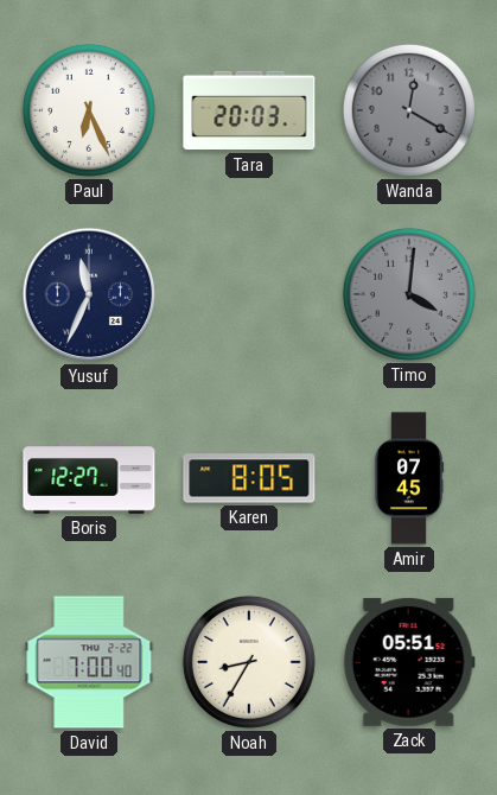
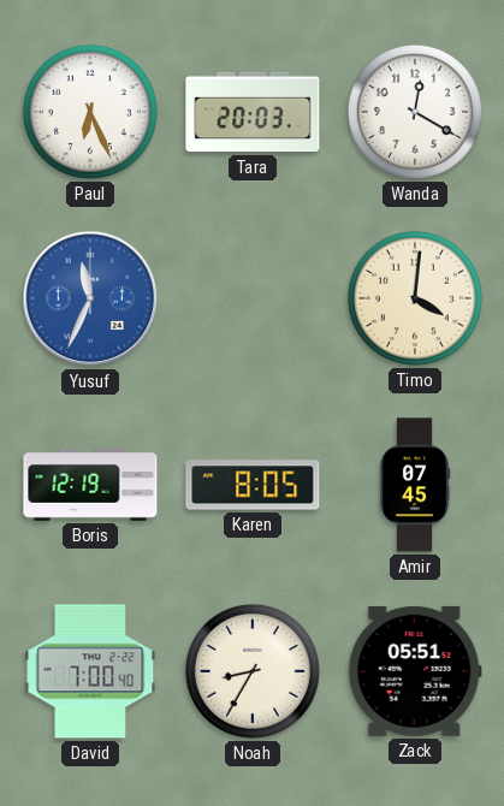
Wanda dial: grey -> white (415, 112)
Yusuf dial: navy -> blue (90, 298)
Timo dial: grey -> cream (415, 298)
Boris: 12:27 -> 12:19 (90, 485)
